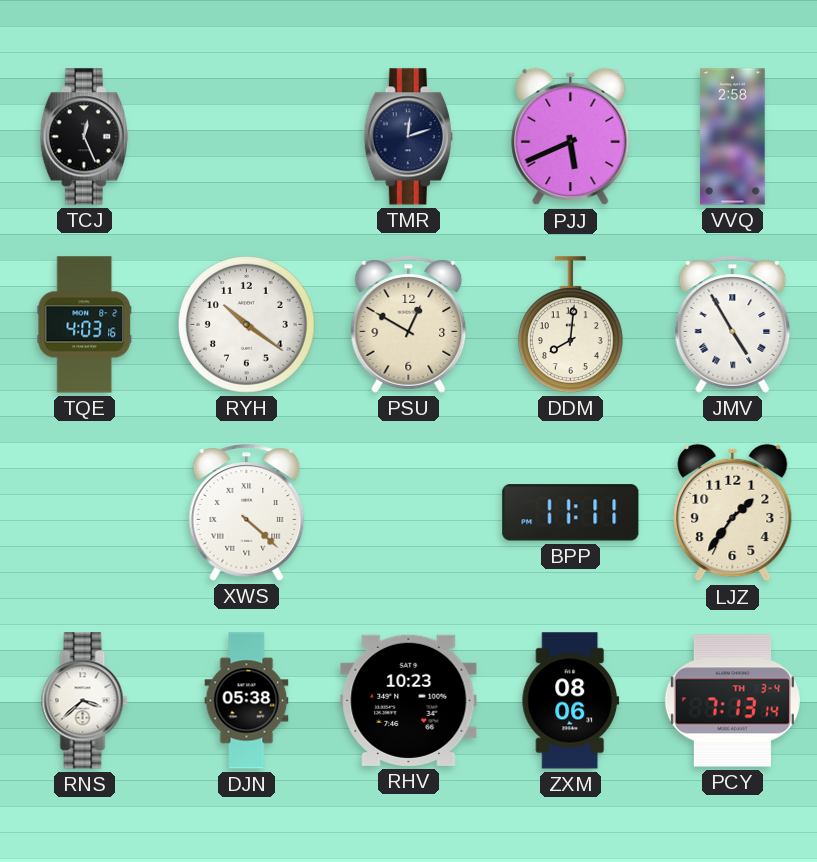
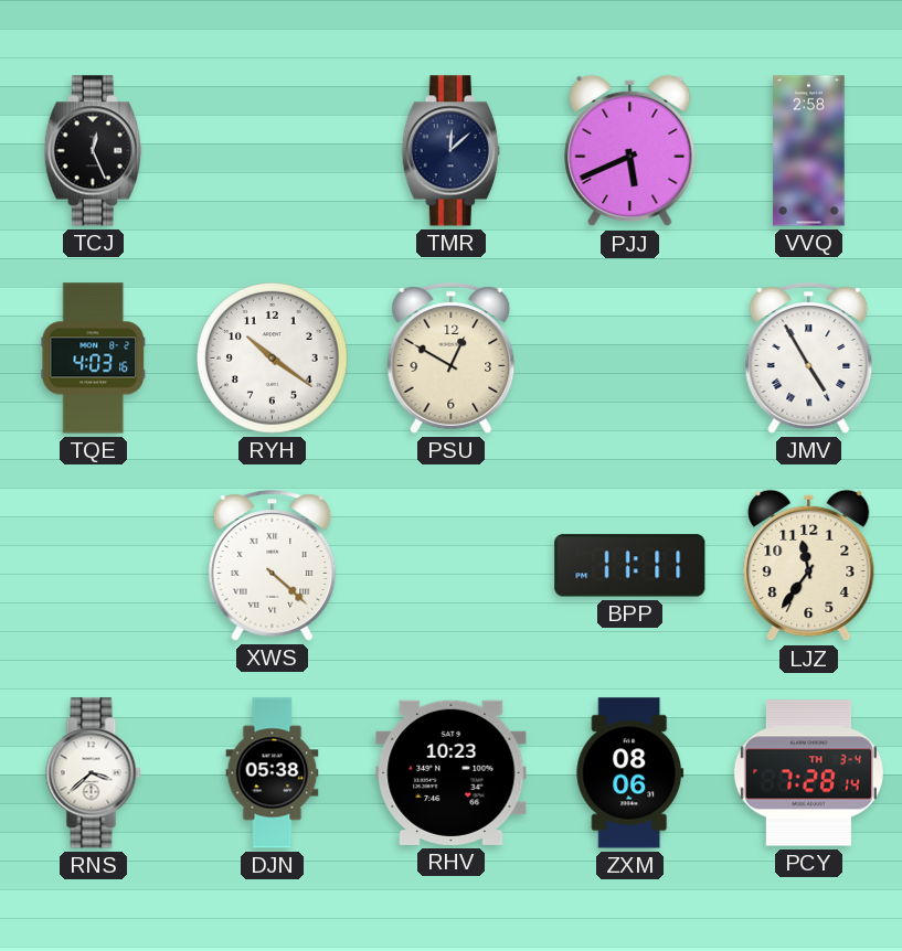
TMR: 12:12 -> 12:08 (450, 151)
DDM: 8:01 -> none (570, 325)
LJZ: 1:36 -> 11:36 (809, 566)
PCY: 7:13 -> 7:28 (808, 773)
